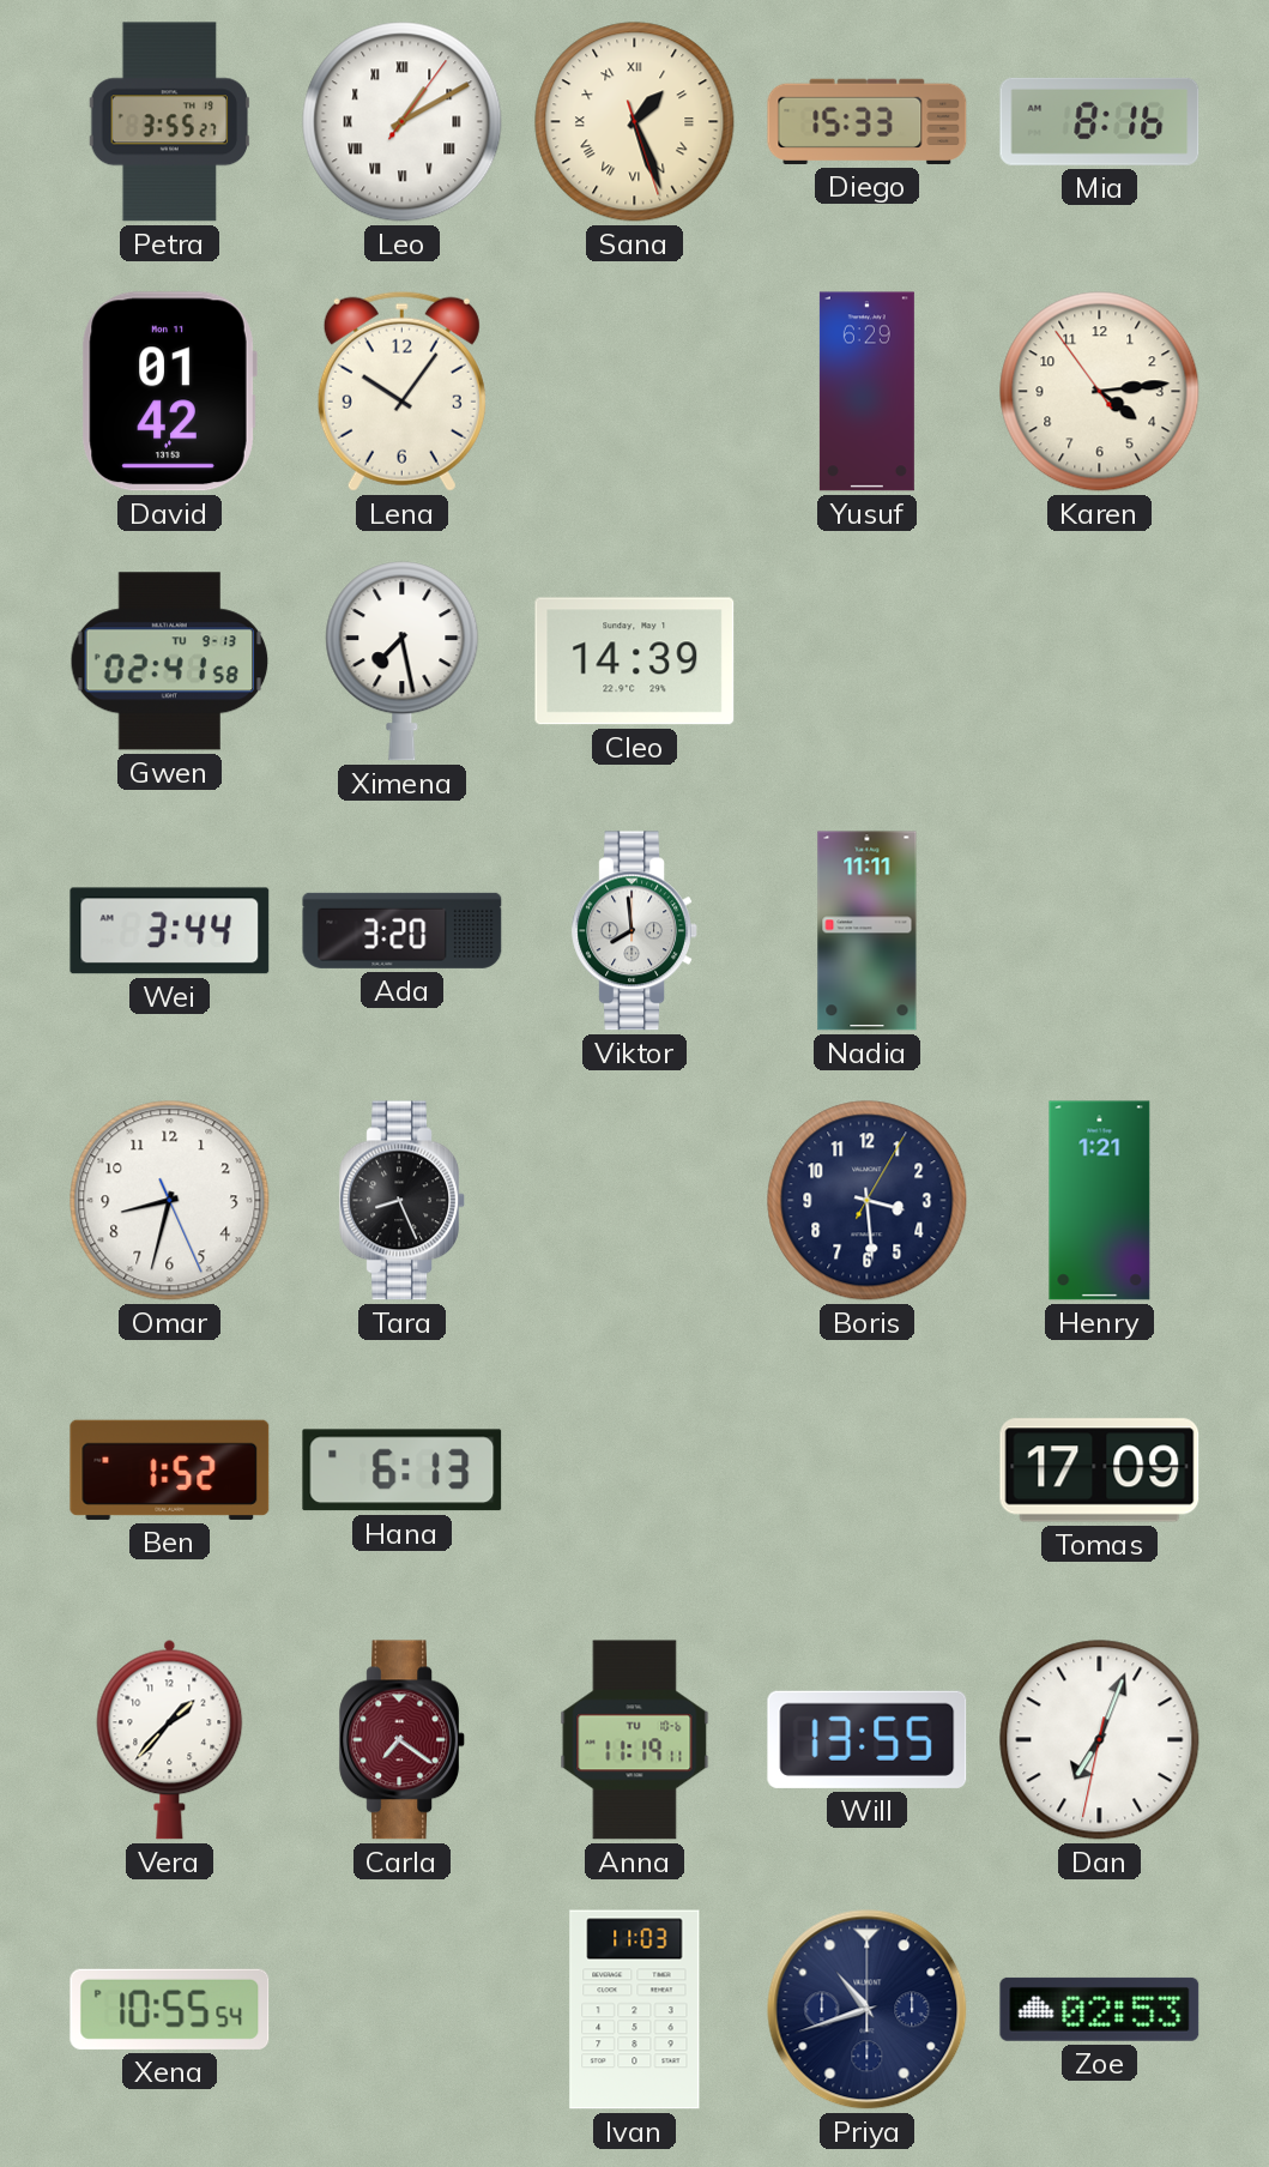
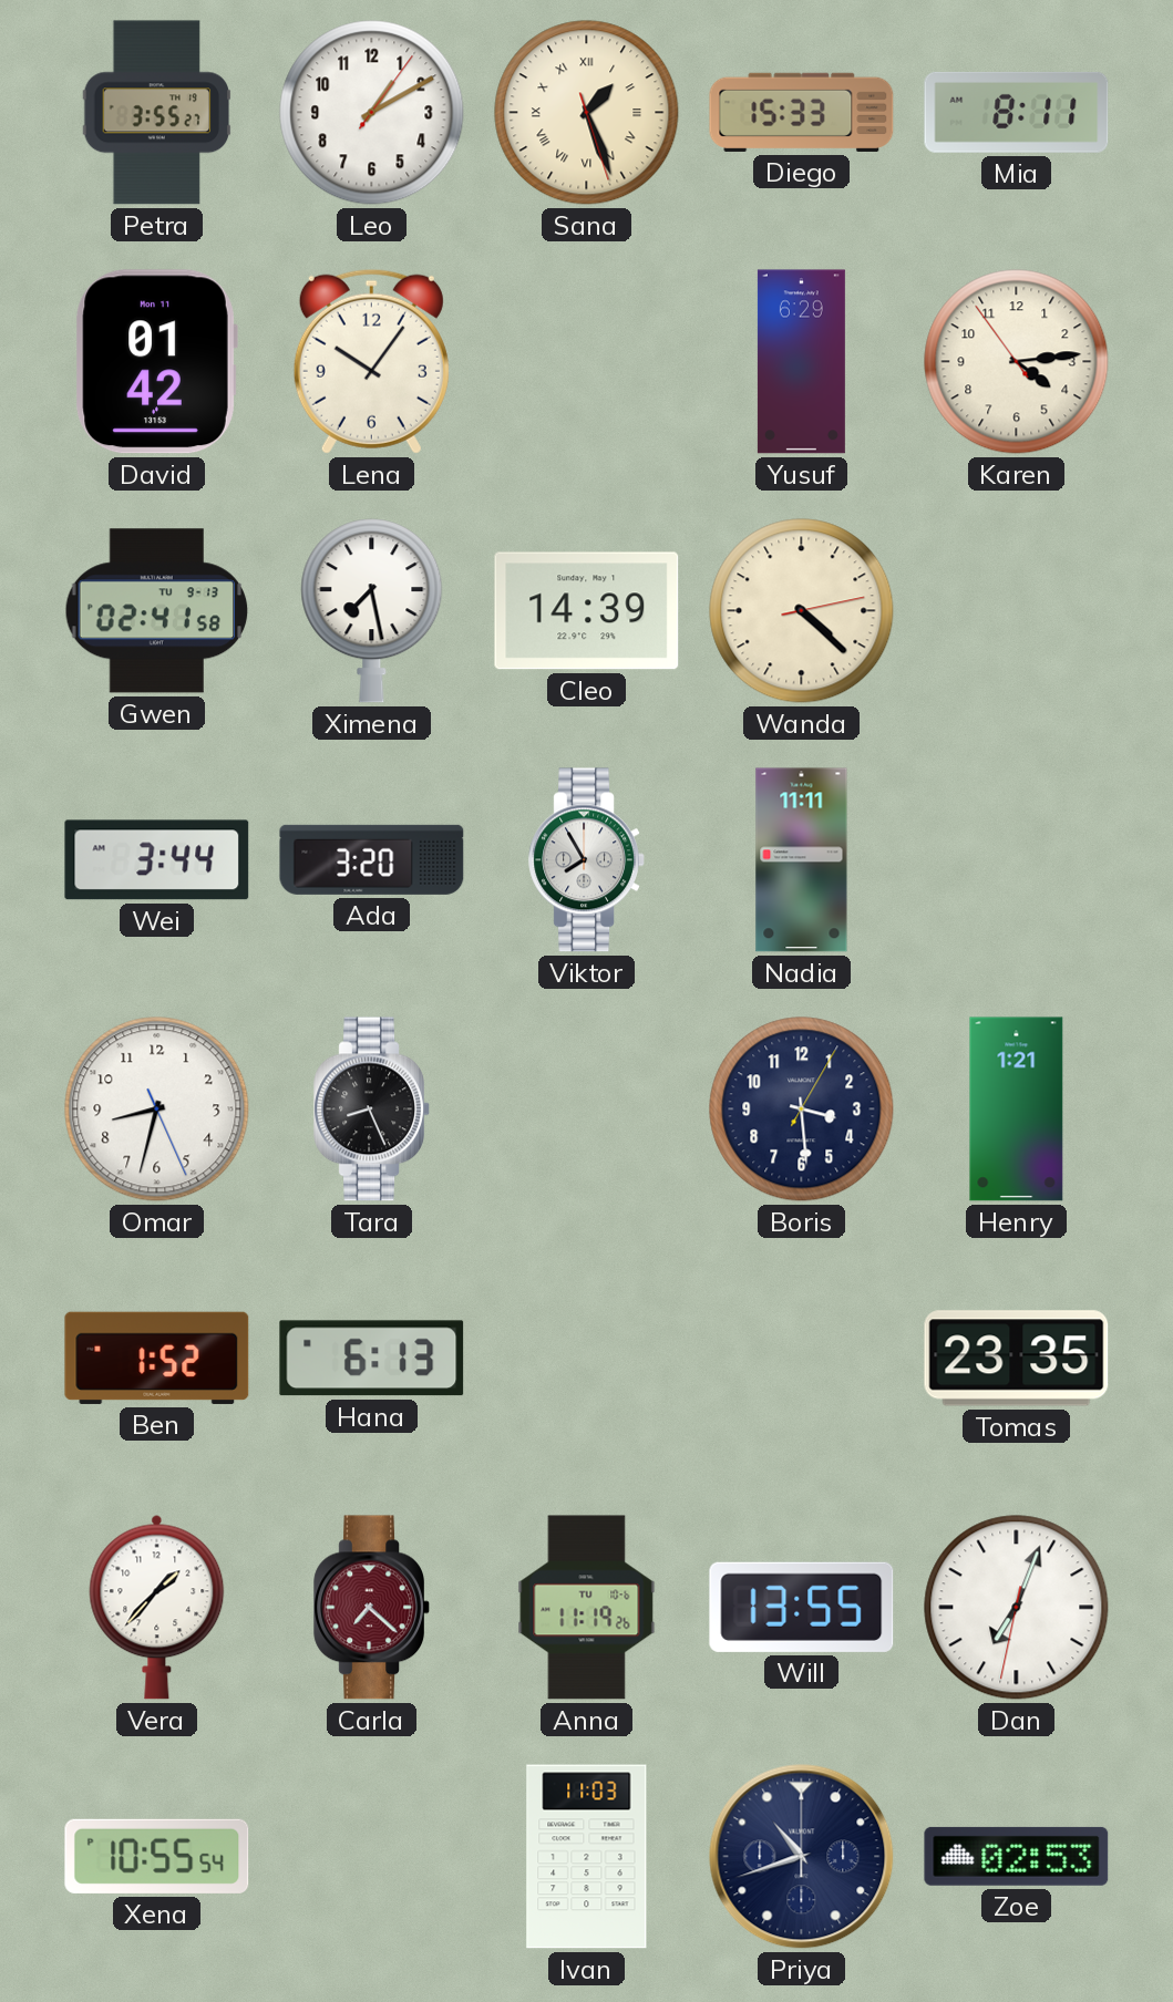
Leo numerals: Roman -> Arabic (372, 113)
Mia: 8:16 -> 8:11 (1017, 112)
Wanda: none -> 4:22 (802, 611)
Viktor: 7:59 -> 7:55 (586, 860)
Tomas: 17:09 -> 23:35 (1017, 1359)
Carla: 7:21 -> 7:22 (371, 1608)
Anna: 11:19:11 -> 11:19:26 (587, 1608)
